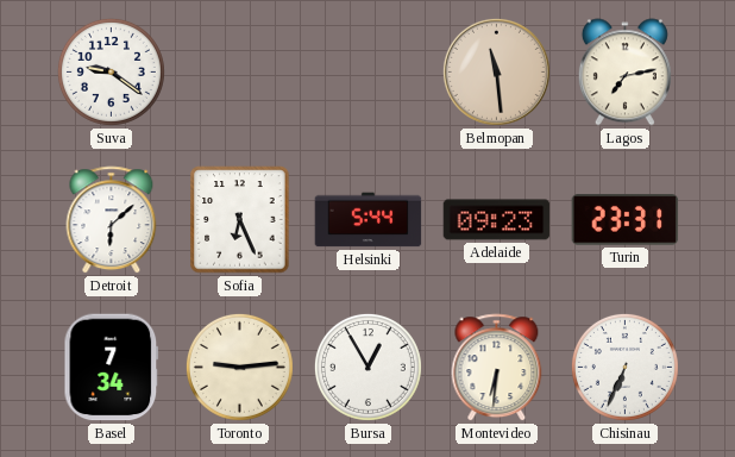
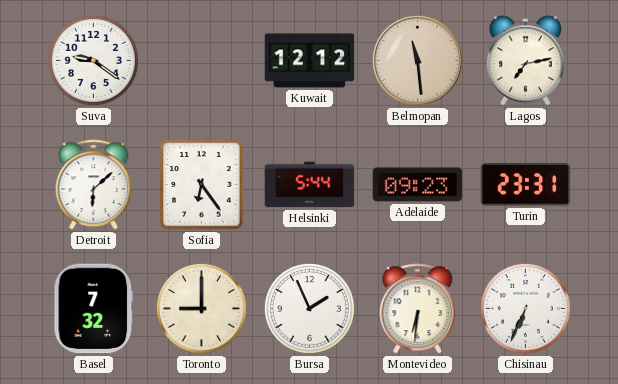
Kuwait: none -> 12:12 (310, 61)
Sofia: 6:26 -> 6:24 (202, 185)
Basel: 7:34 -> 7:32 (94, 309)
Toronto: 9:14 -> 9:00 (201, 308)
Bursa: 12:55 -> 1:56 (309, 308)
